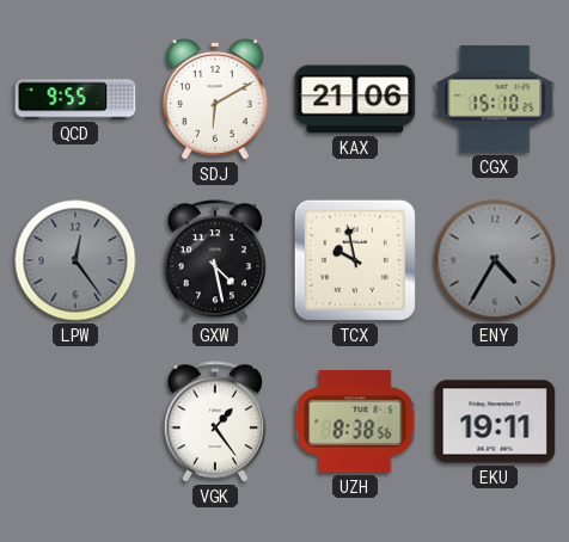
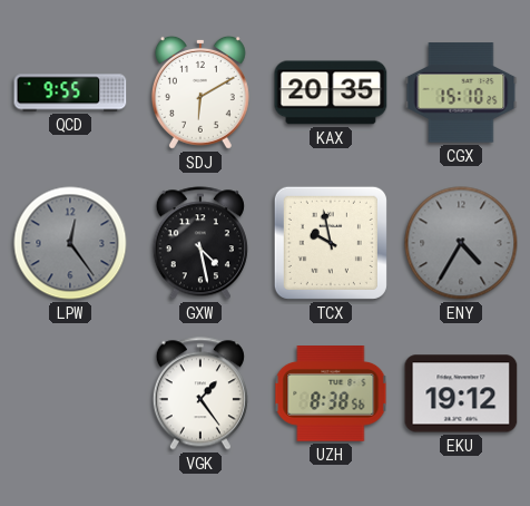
KAX: 21:06 -> 20:35 (331, 93)
EKU: 19:11 -> 19:12 (461, 393)
